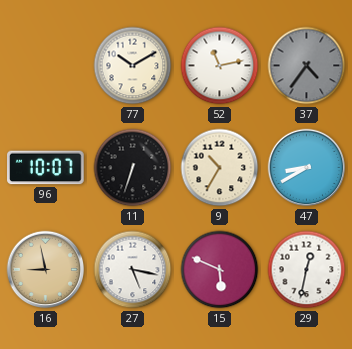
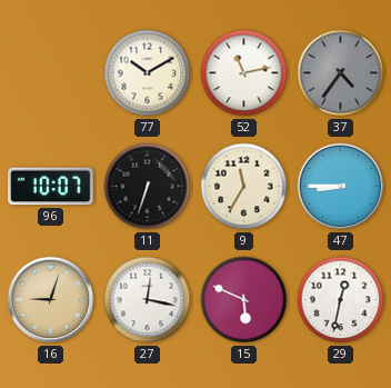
9: 10:35 -> 11:35 (244, 187)
47: 8:40 -> 8:45 (341, 187)
16: 8:58 -> 9:03 (51, 300)
27: 5:17 -> 12:17 (148, 300)
